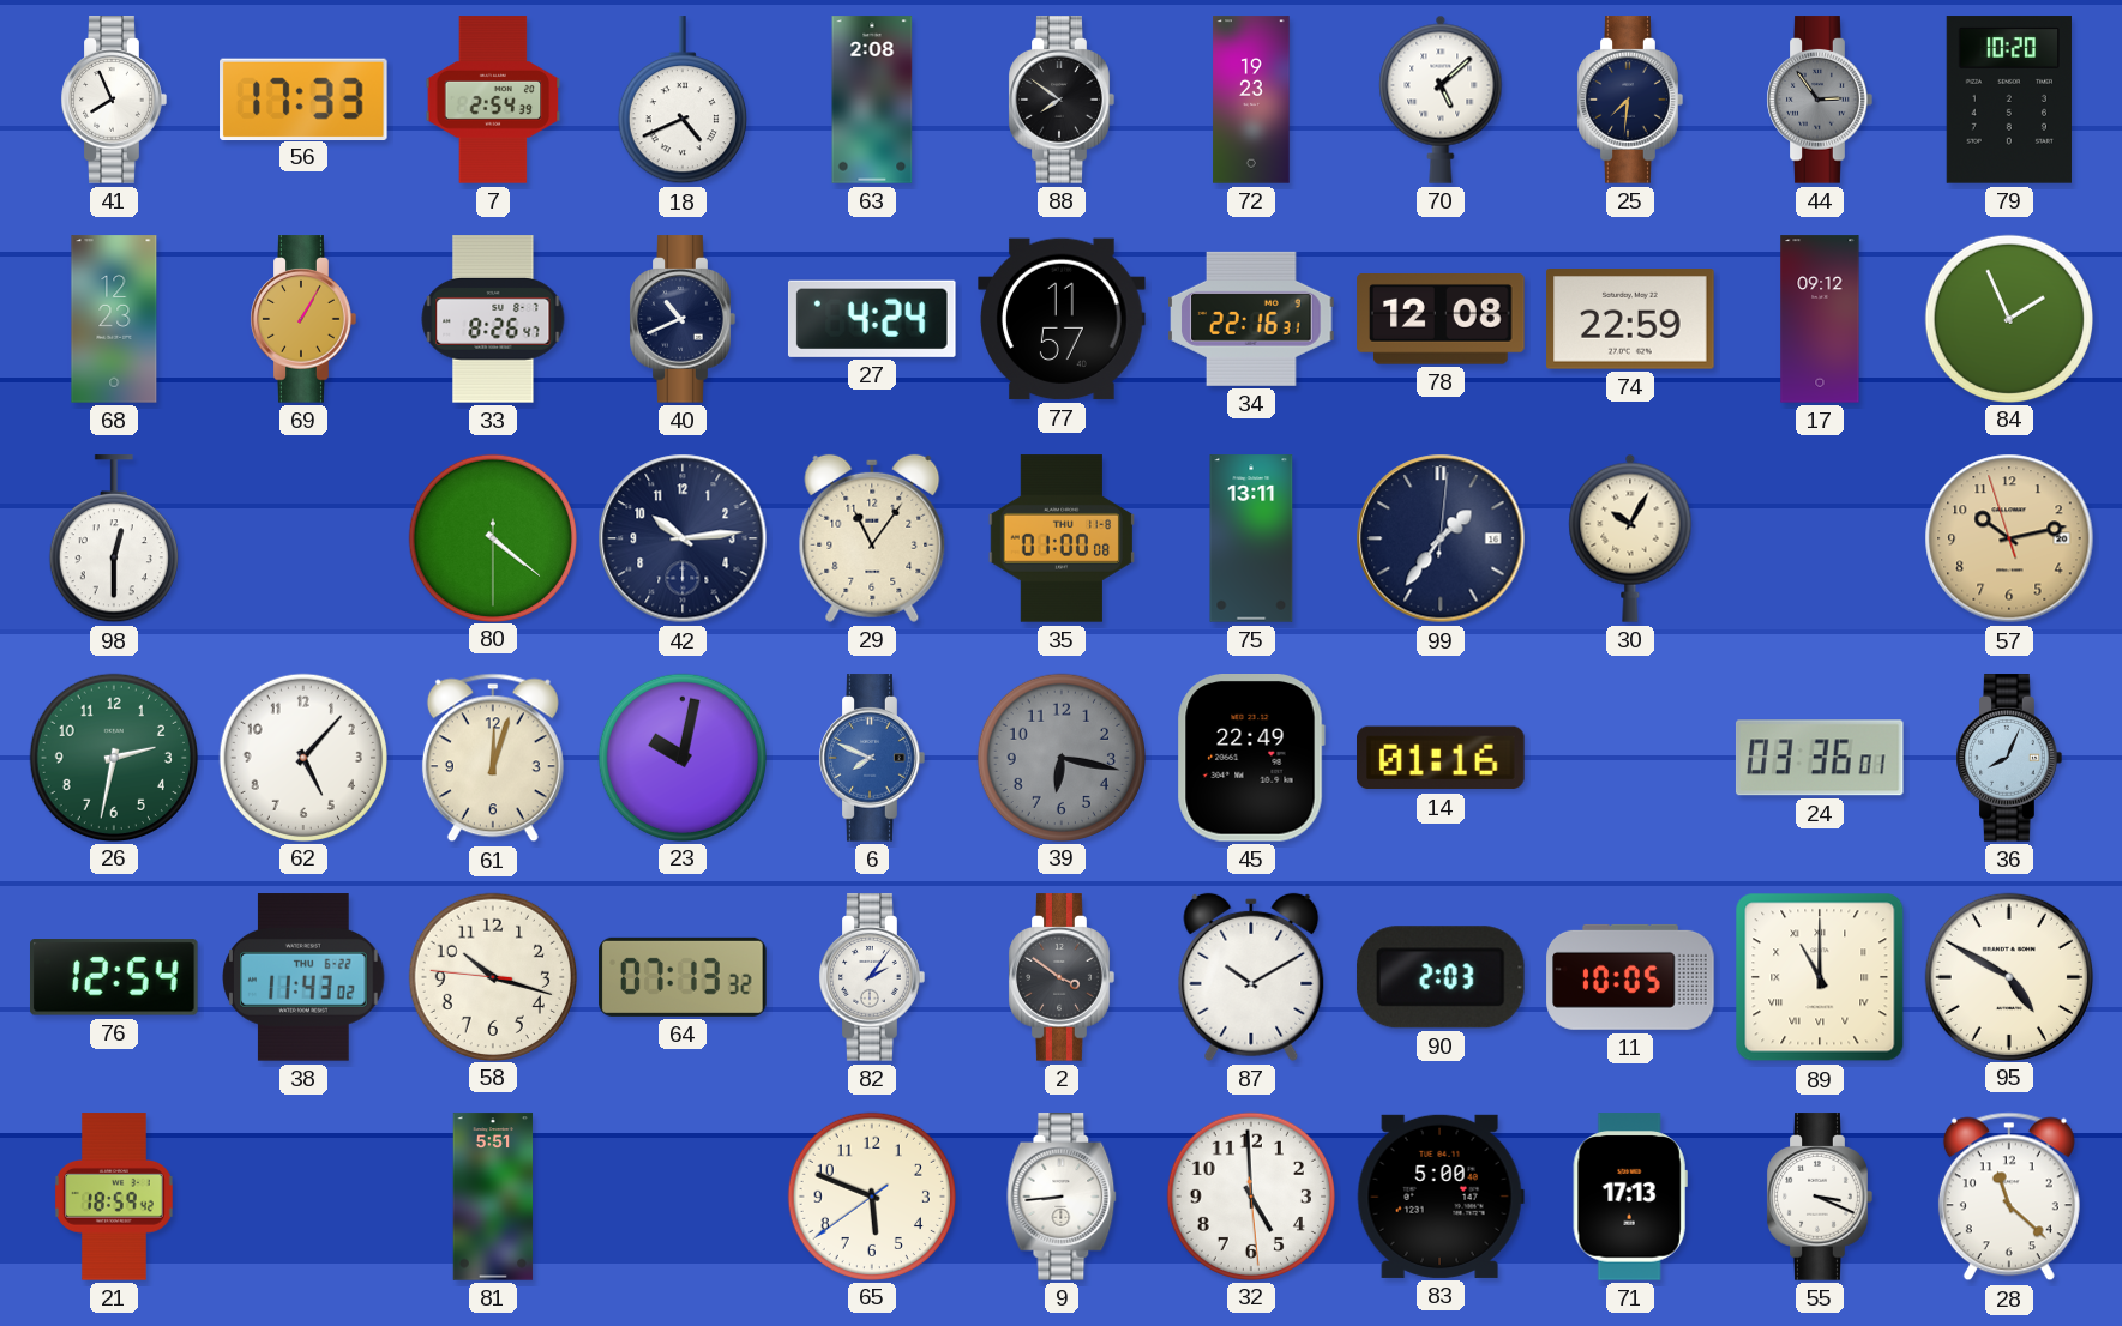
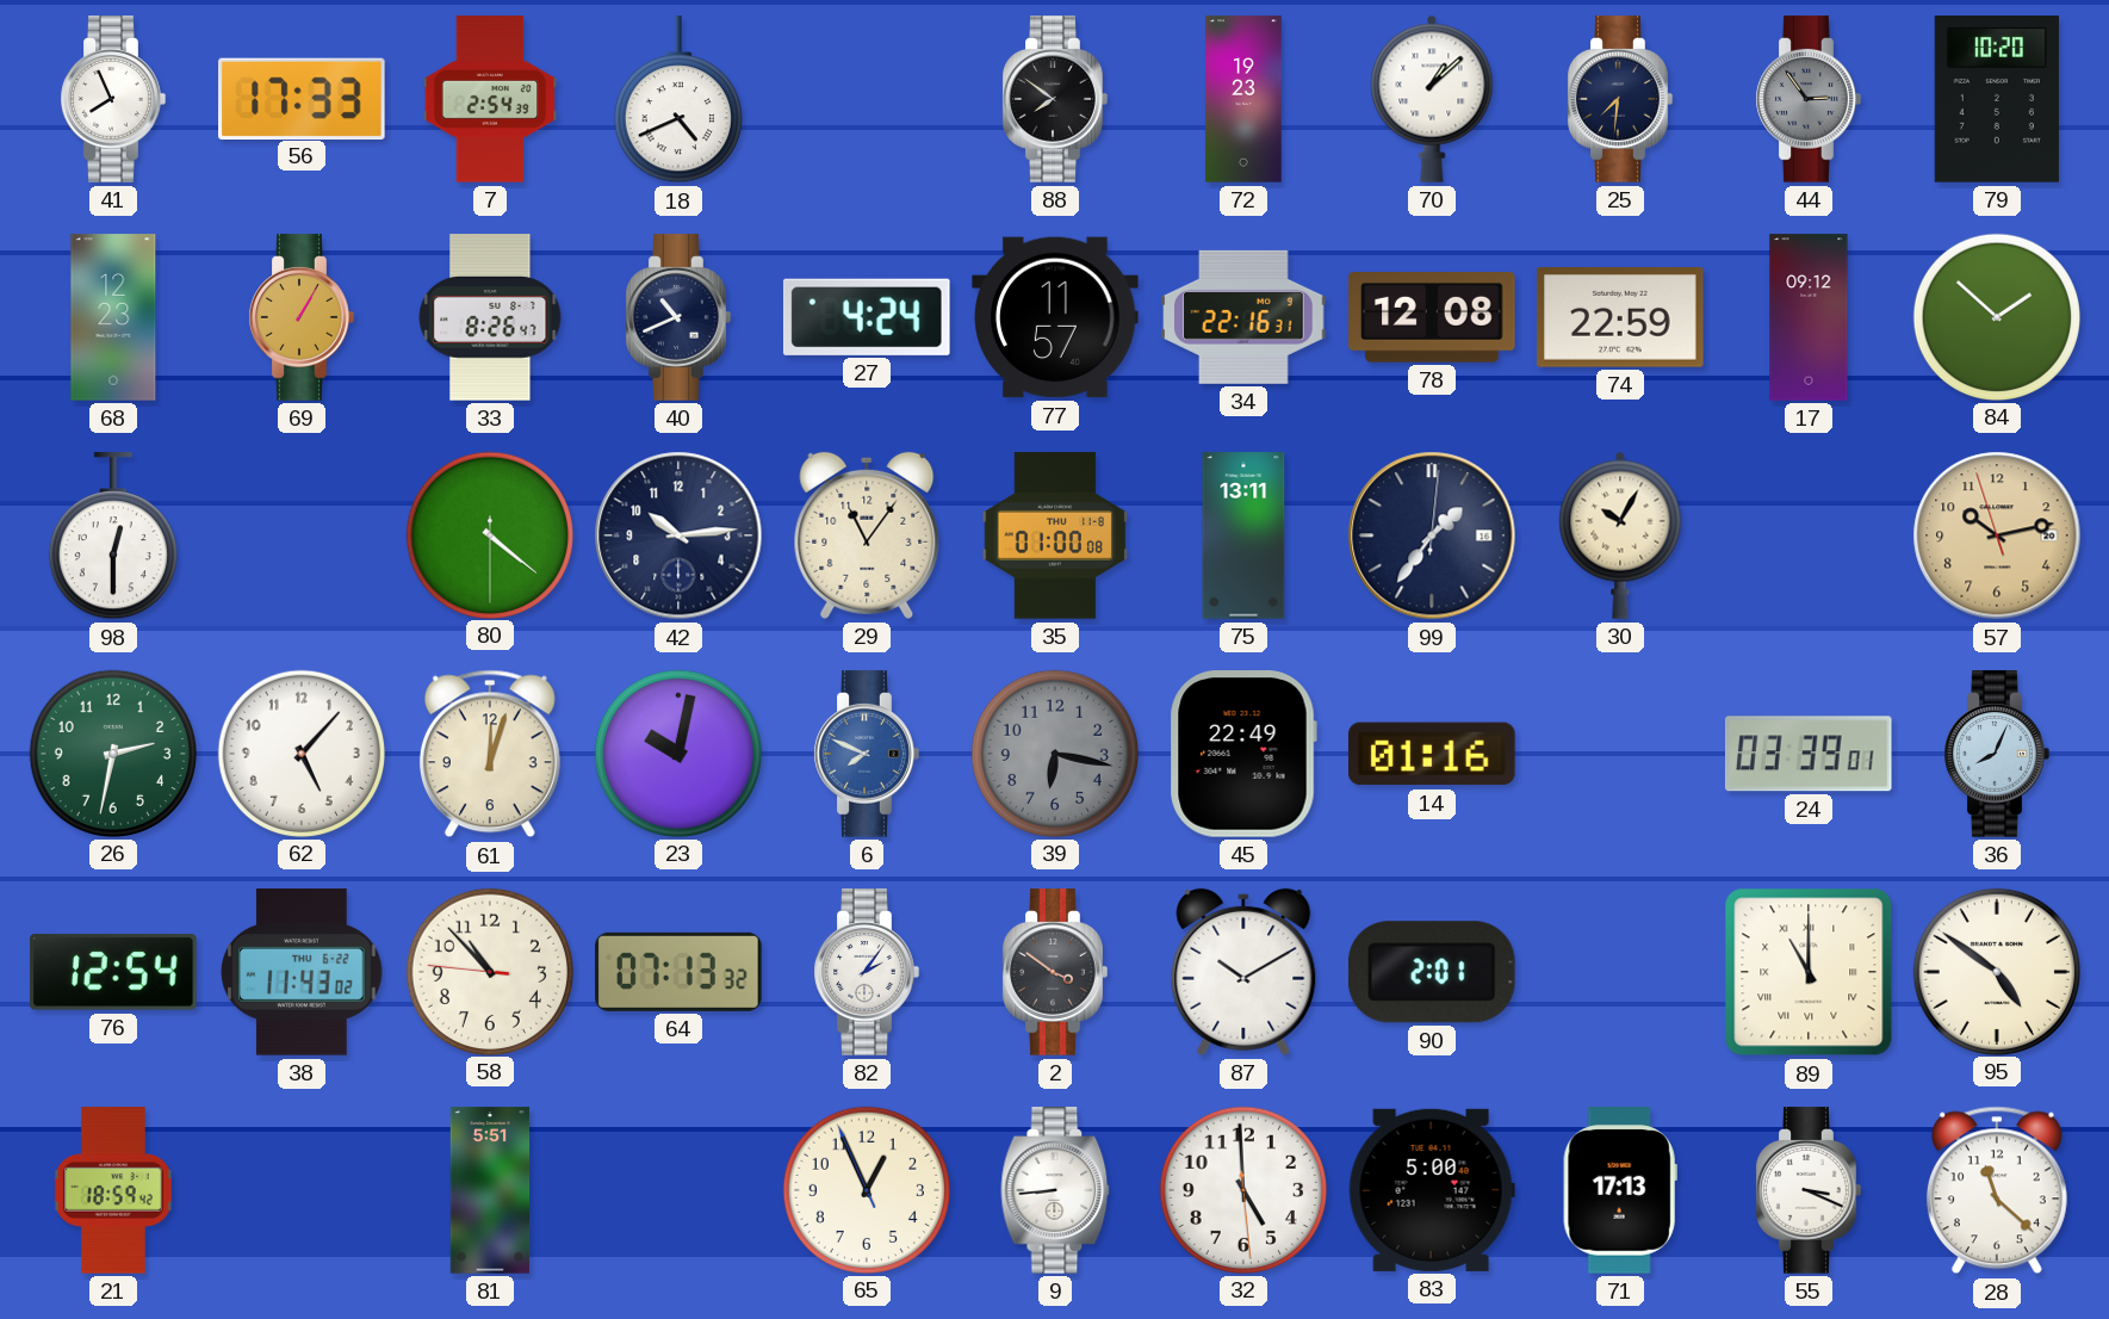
63: 2:08 -> none (872, 100)
70: 5:08 -> 1:08 (1432, 99)
84: 1:56 -> 1:52 (1996, 316)
24: 03:36 -> 03:39 (1809, 754)
58: 10:17 -> 10:52 (489, 971)
90: 2:03 -> 2:01 (1432, 972)
11: 10:05 -> none (1630, 977)
95: 4:50 -> 4:51 (1996, 971)
65: 5:48 -> 12:55 (866, 1189)
